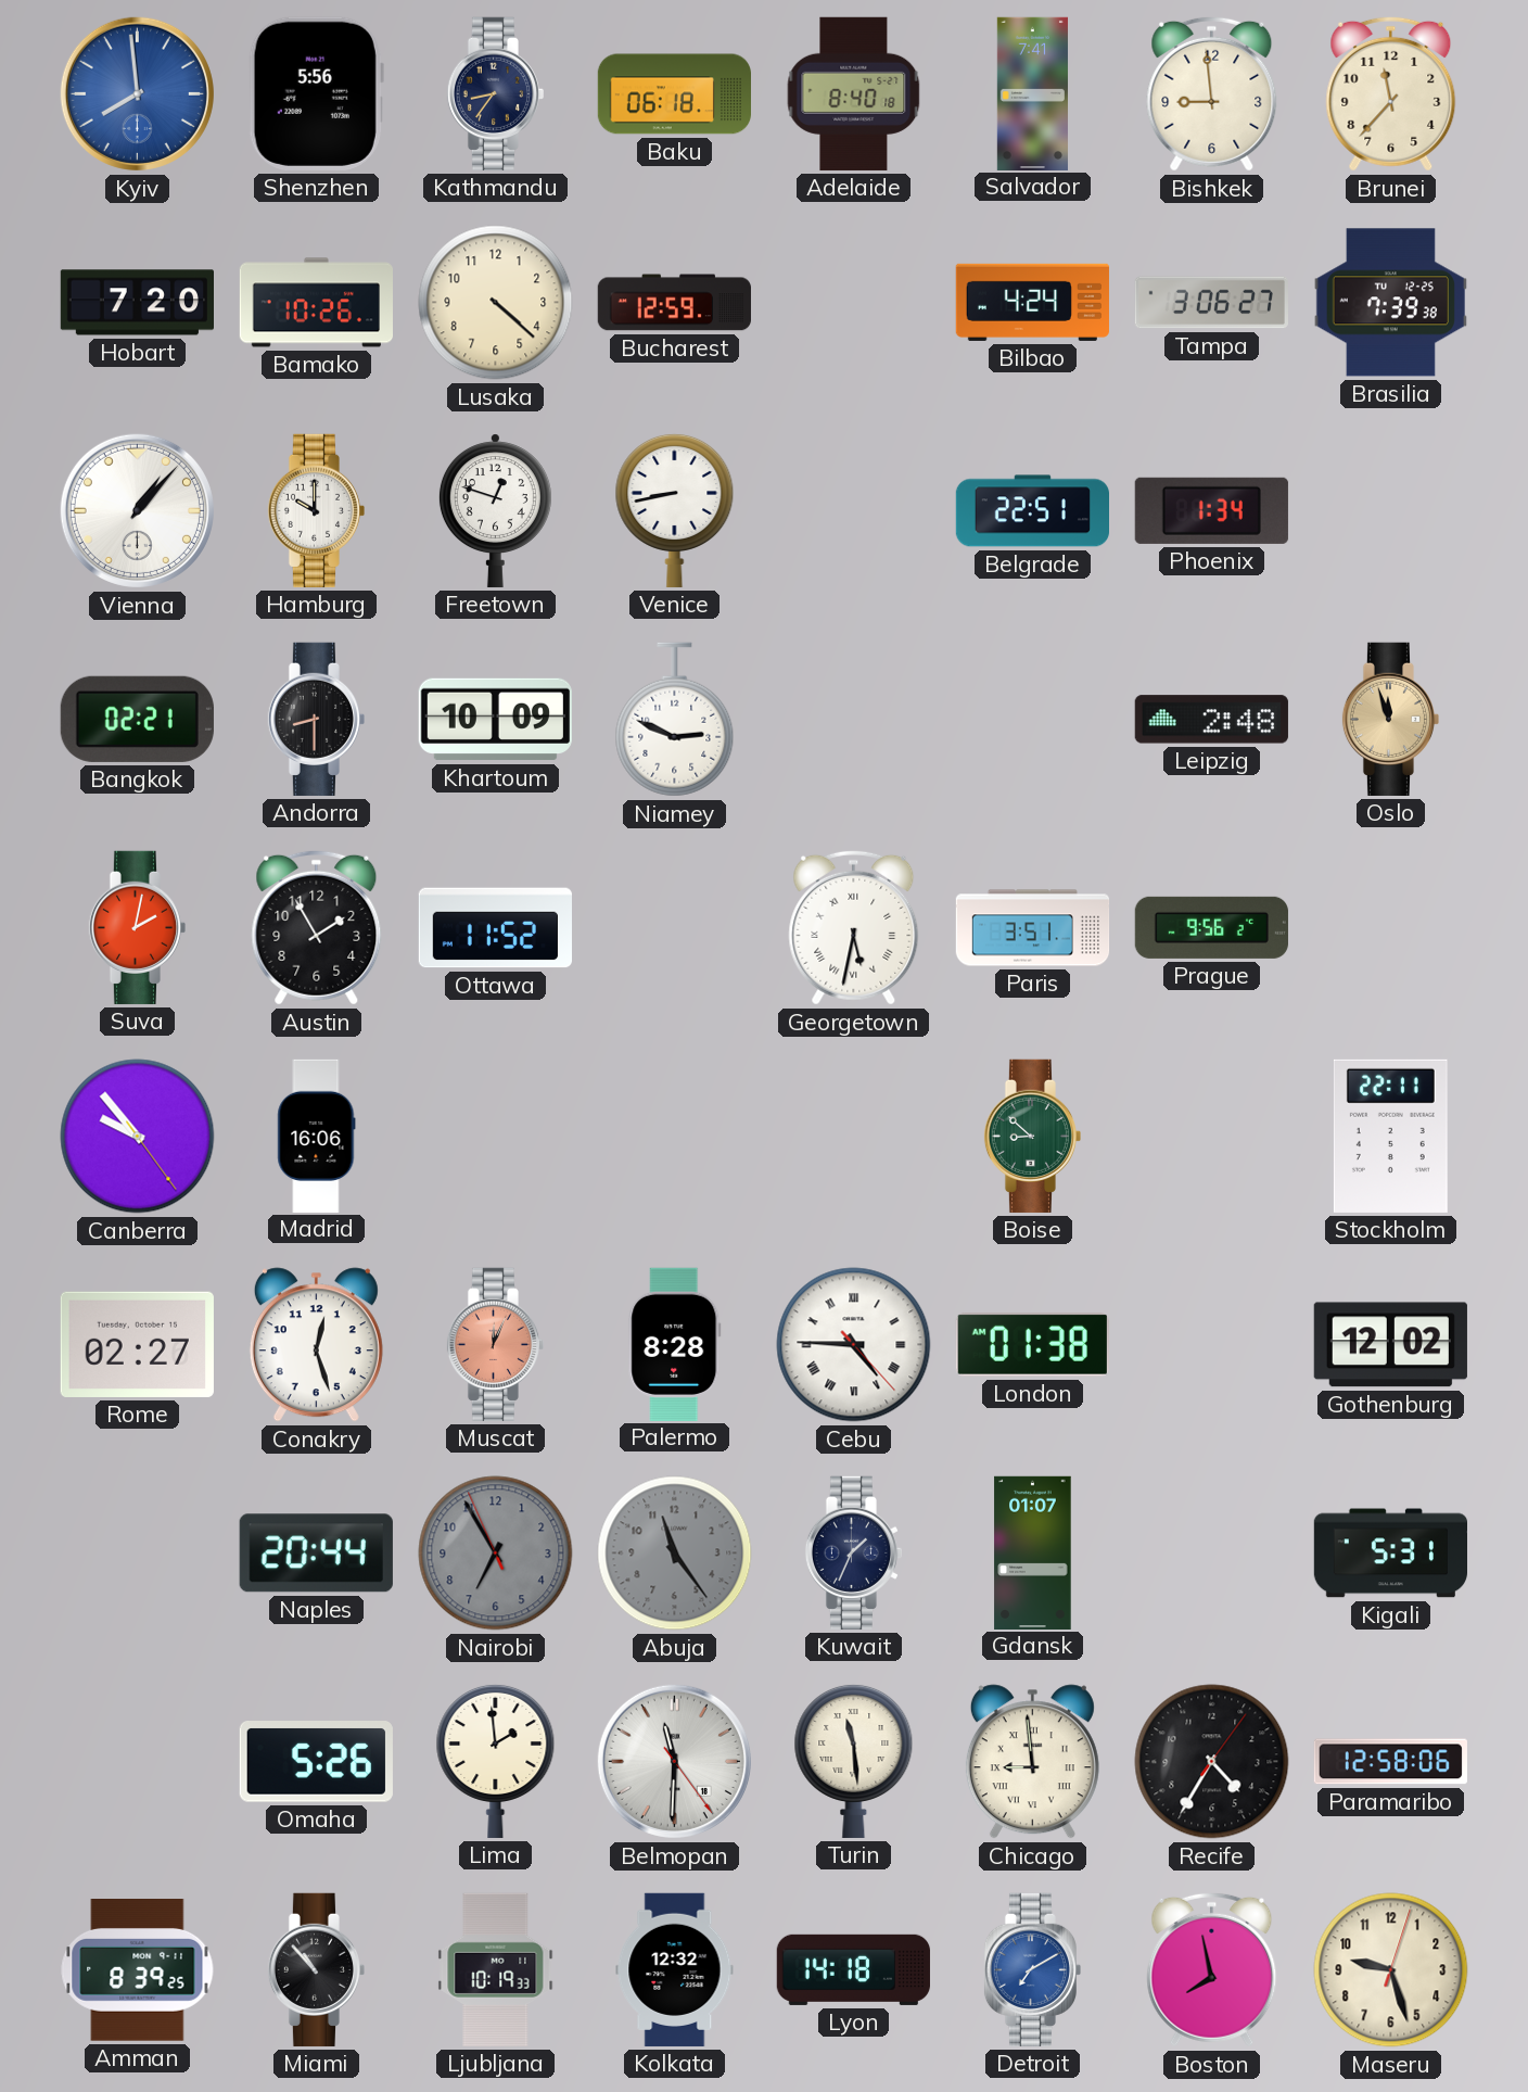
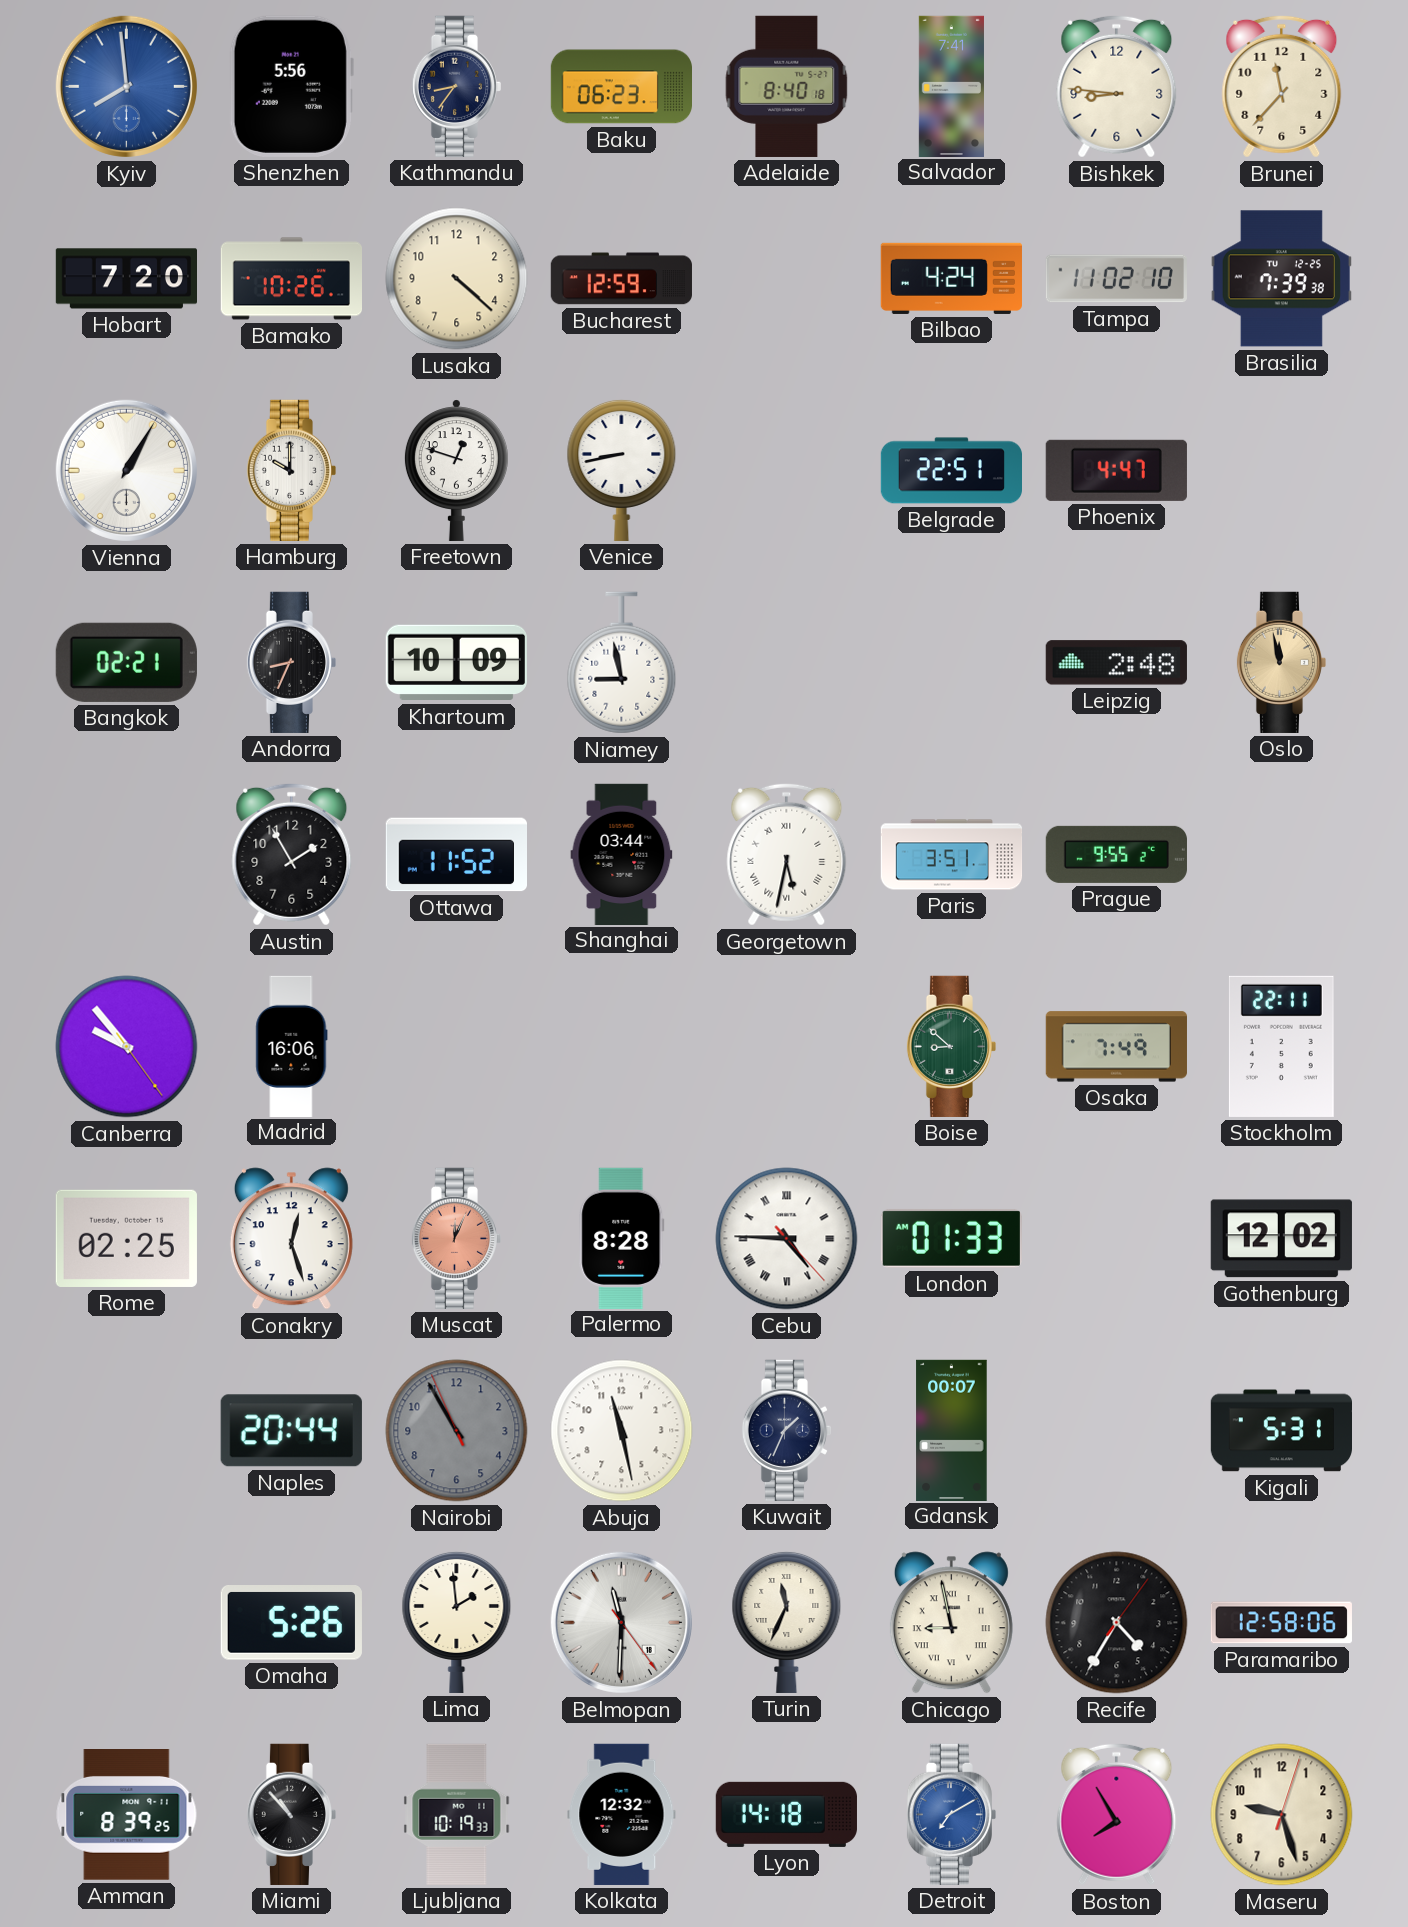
Baku: 06:18 -> 06:23 (621, 87)
Bishkek: 8:59 -> 8:46 (1117, 86)
Tampa: 3:06 -> 11:02 (1116, 279)
Vienna: 1:07 -> 1:05 (126, 470)
Phoenix: 1:34 -> 4:47 (1116, 470)
Andorra: 8:30 -> 8:34 (291, 662)
Niamey: 2:49 -> 8:58 (622, 663)
Oslo: 11:57 -> 11:58 (1281, 662)
Suva: 2:02 -> none (137, 927)
Shanghai: none -> 03:44 (622, 854)
Prague: 9:56 -> 9:55 (1116, 854)
Osaka: none -> 7:49 (1116, 1047)
Rome: 02:27 -> 02:25 (126, 1238)
London: 01:38 -> 01:33 (951, 1238)
Nairobi: 6:54 -> 10:54 (457, 1431)
Abuja: 11:24 -> 11:28 (622, 1431)
Abuja dial: grey -> white (622, 1431)
Gdansk: 01:07 -> 00:07 (952, 1430)
Turin: 11:29 -> 11:34 (787, 1622)
Chicago: 8:59 -> 8:58 (951, 1623)
Boston: 7:58 -> 7:55 (1117, 1814)
